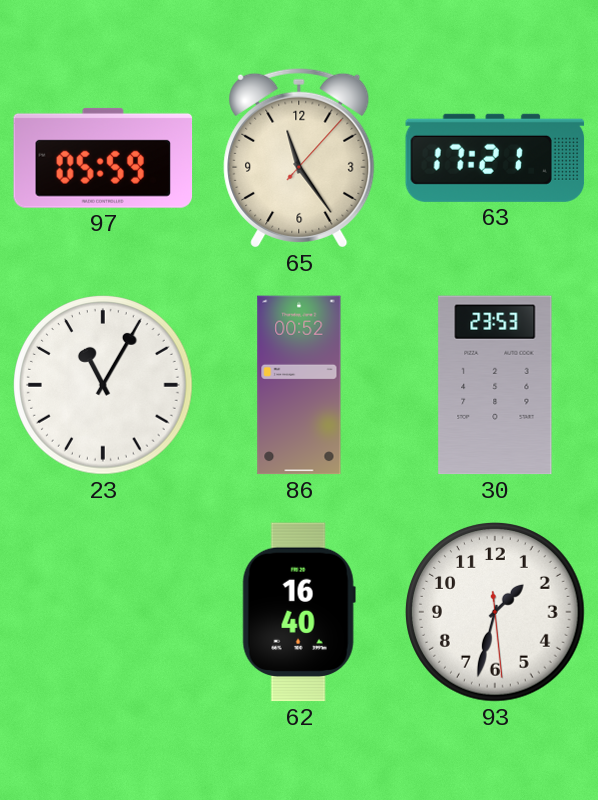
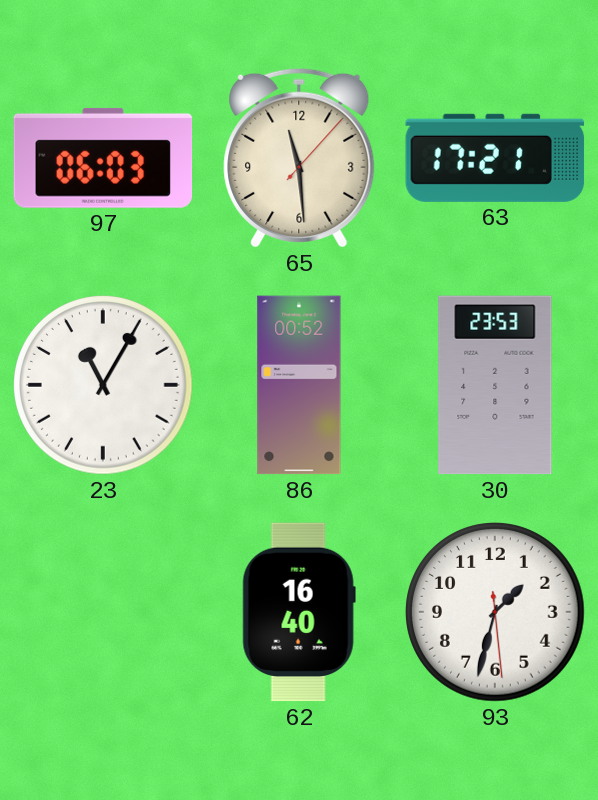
97: 05:59 -> 06:03 (103, 158)
65: 11:24 -> 11:29 (299, 158)
